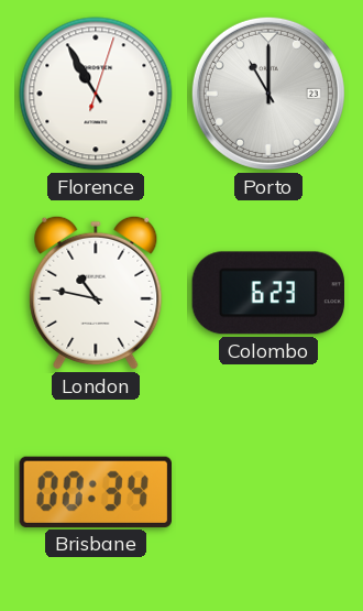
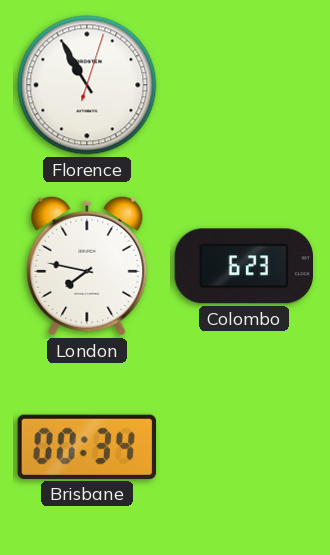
Porto: 11:00 -> none (268, 94)
London: 10:47 -> 7:47 (87, 266)
